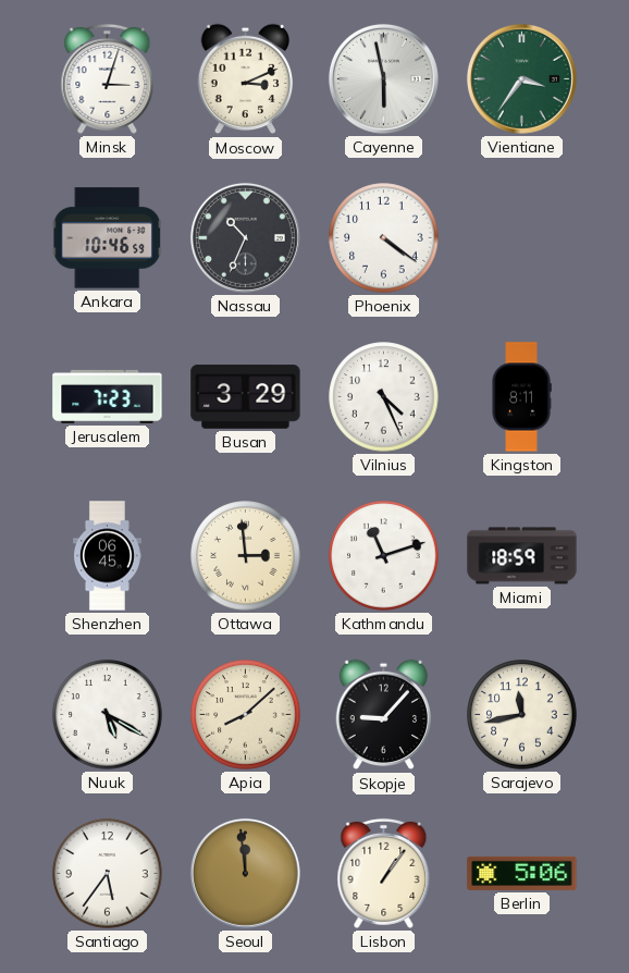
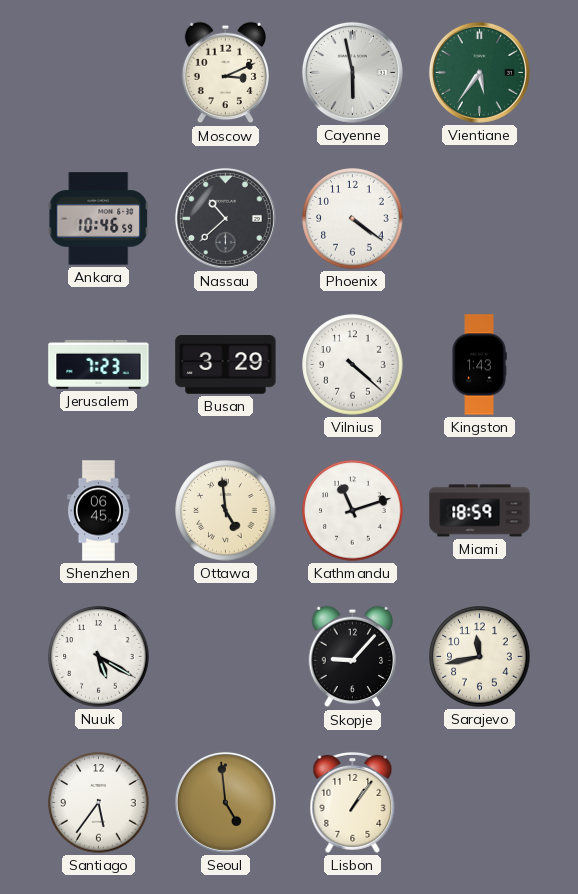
Minsk: 3:03 -> none (108, 78)
Vientiane: 3:36 -> 5:36 (479, 72)
Nassau: 10:34 -> 10:38 (225, 218)
Vilnius: 4:26 -> 4:22 (353, 365)
Kingston: 8:11 -> 1:43 (479, 365)
Ottawa: 2:59 -> 4:59 (226, 511)
Apia: 8:08 -> none (246, 715)
Seoul: 11:59 -> 4:59 (225, 802)
Berlin: 5:06 -> none (522, 873)
